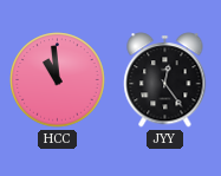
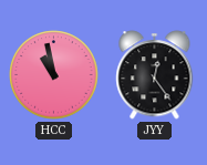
HCC: 10:59 -> 10:58 (54, 75)
